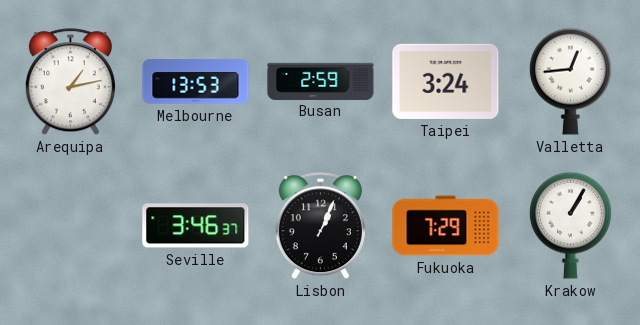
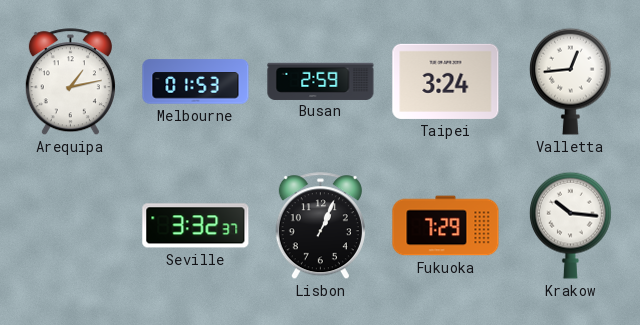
Melbourne: 13:53 -> 01:53 (196, 82)
Seville: 3:46 -> 3:32 (196, 226)
Krakow: 1:05 -> 10:16 (571, 225)
